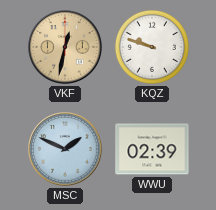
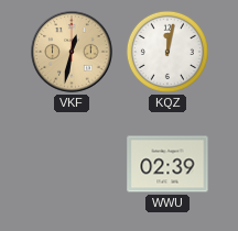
KQZ: 9:48 -> 12:02 (167, 52)
MSC: 1:49 -> none (65, 149)
